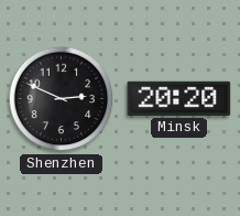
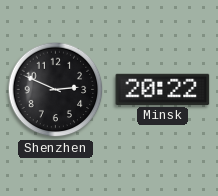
Minsk: 20:20 -> 20:22 (163, 89)
